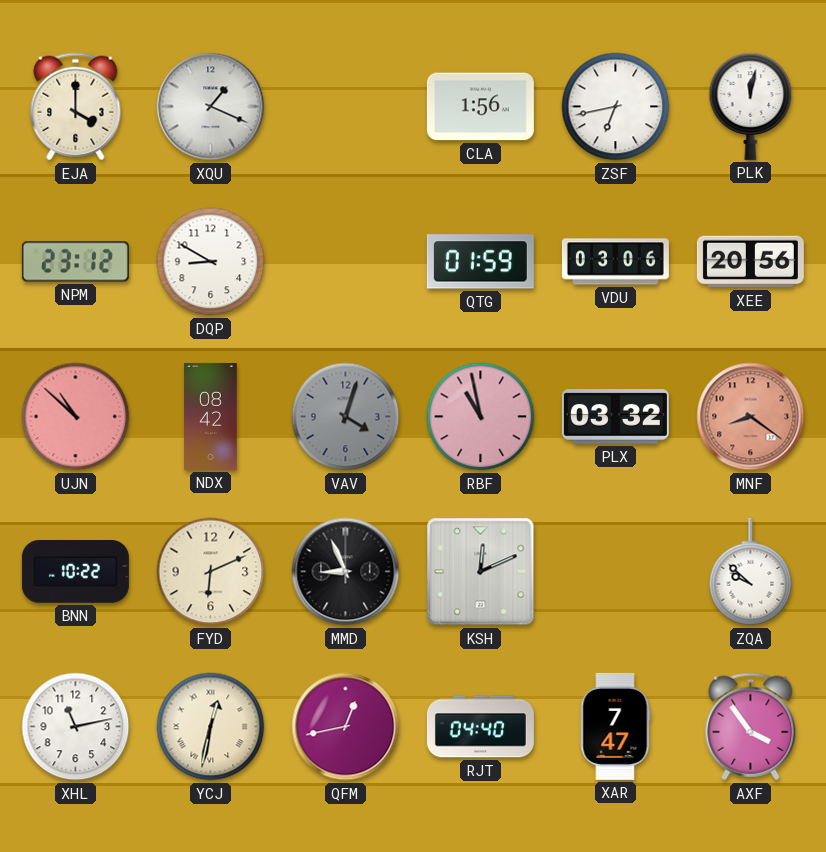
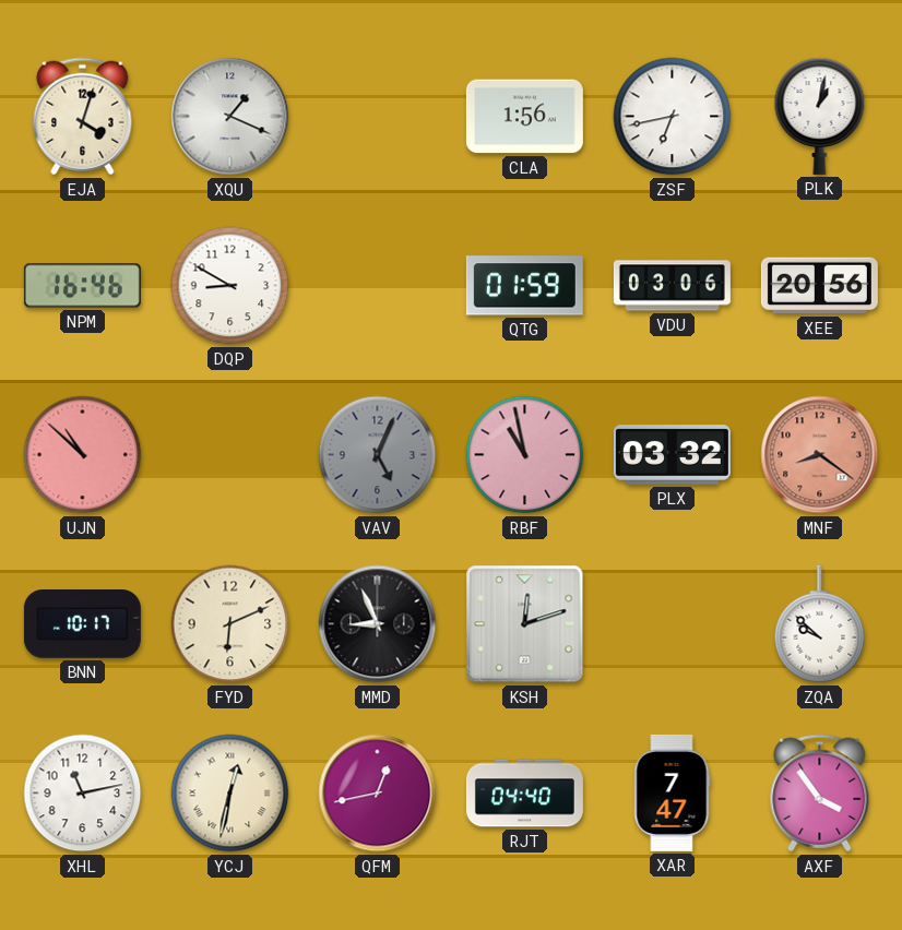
EJA: 4:00 -> 4:03 (83, 117)
PLK: 12:02 -> 1:02 (820, 116)
NPM: 23:12 -> 16:46 (82, 286)
NDX: 08:42 -> none (211, 416)
VAV: 4:03 -> 5:04 (378, 455)
BNN: 10:22 -> 10:17 (82, 624)
KSH: 12:11 -> 12:12 (525, 624)
